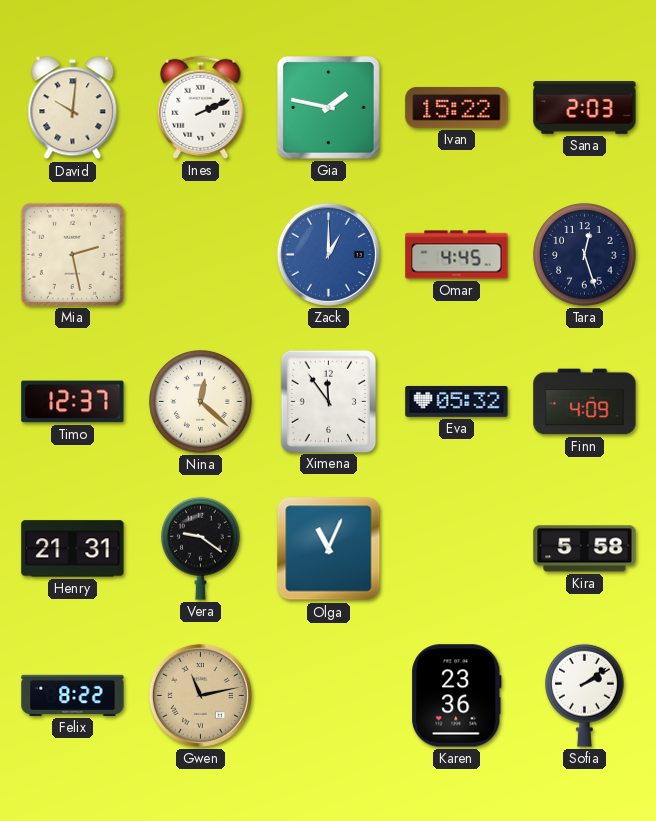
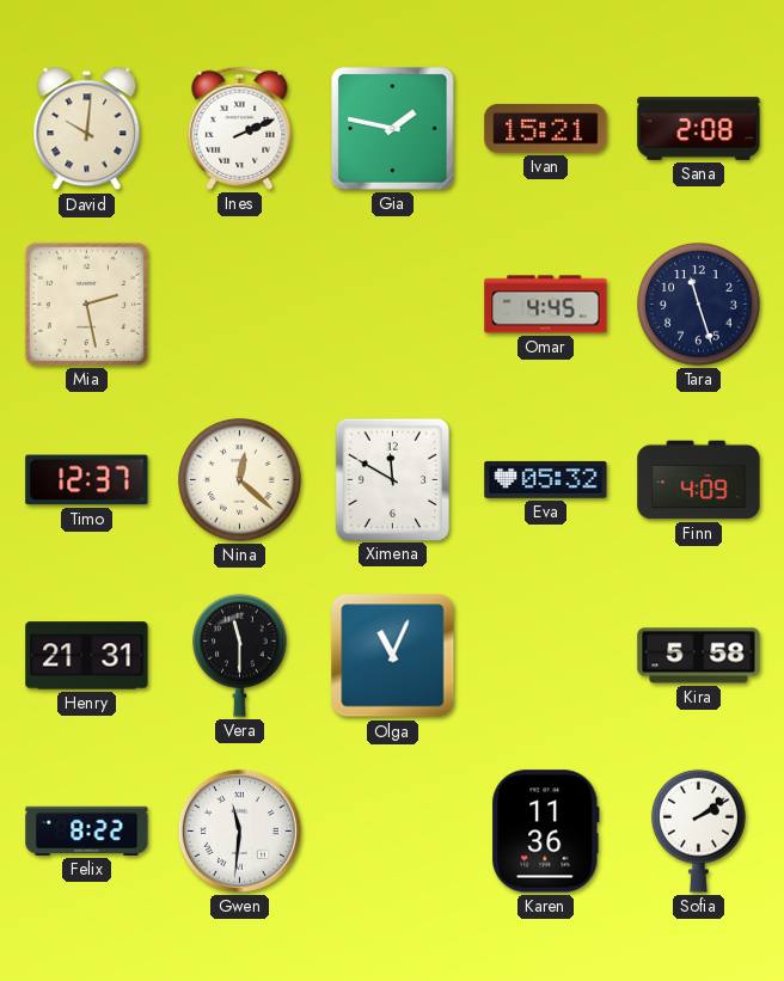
Ivan: 15:22 -> 15:21 (546, 129)
Sana: 2:03 -> 2:08 (699, 129)
Zack: 1:00 -> none (328, 254)
Tara: 12:27 -> 11:27 (699, 305)
Ximena: 11:54 -> 11:50 (392, 479)
Vera: 9:21 -> 11:30 (240, 655)
Gwen: 11:13 -> 11:31 (239, 830)
Gwen dial: champagne -> white (239, 830)
Karen: 23:36 -> 11:36 (546, 832)
